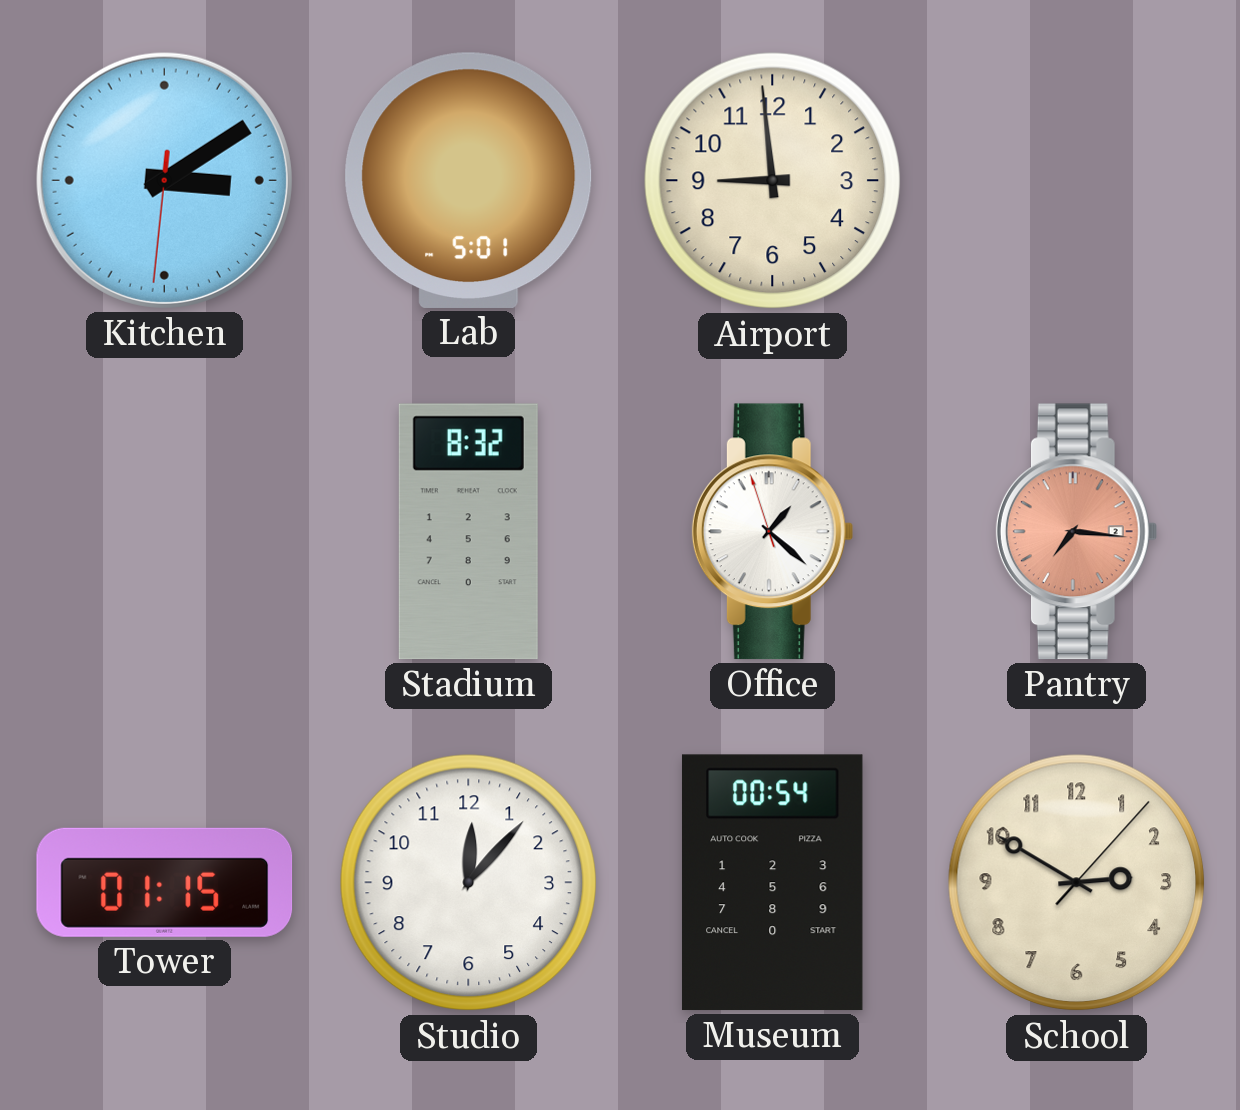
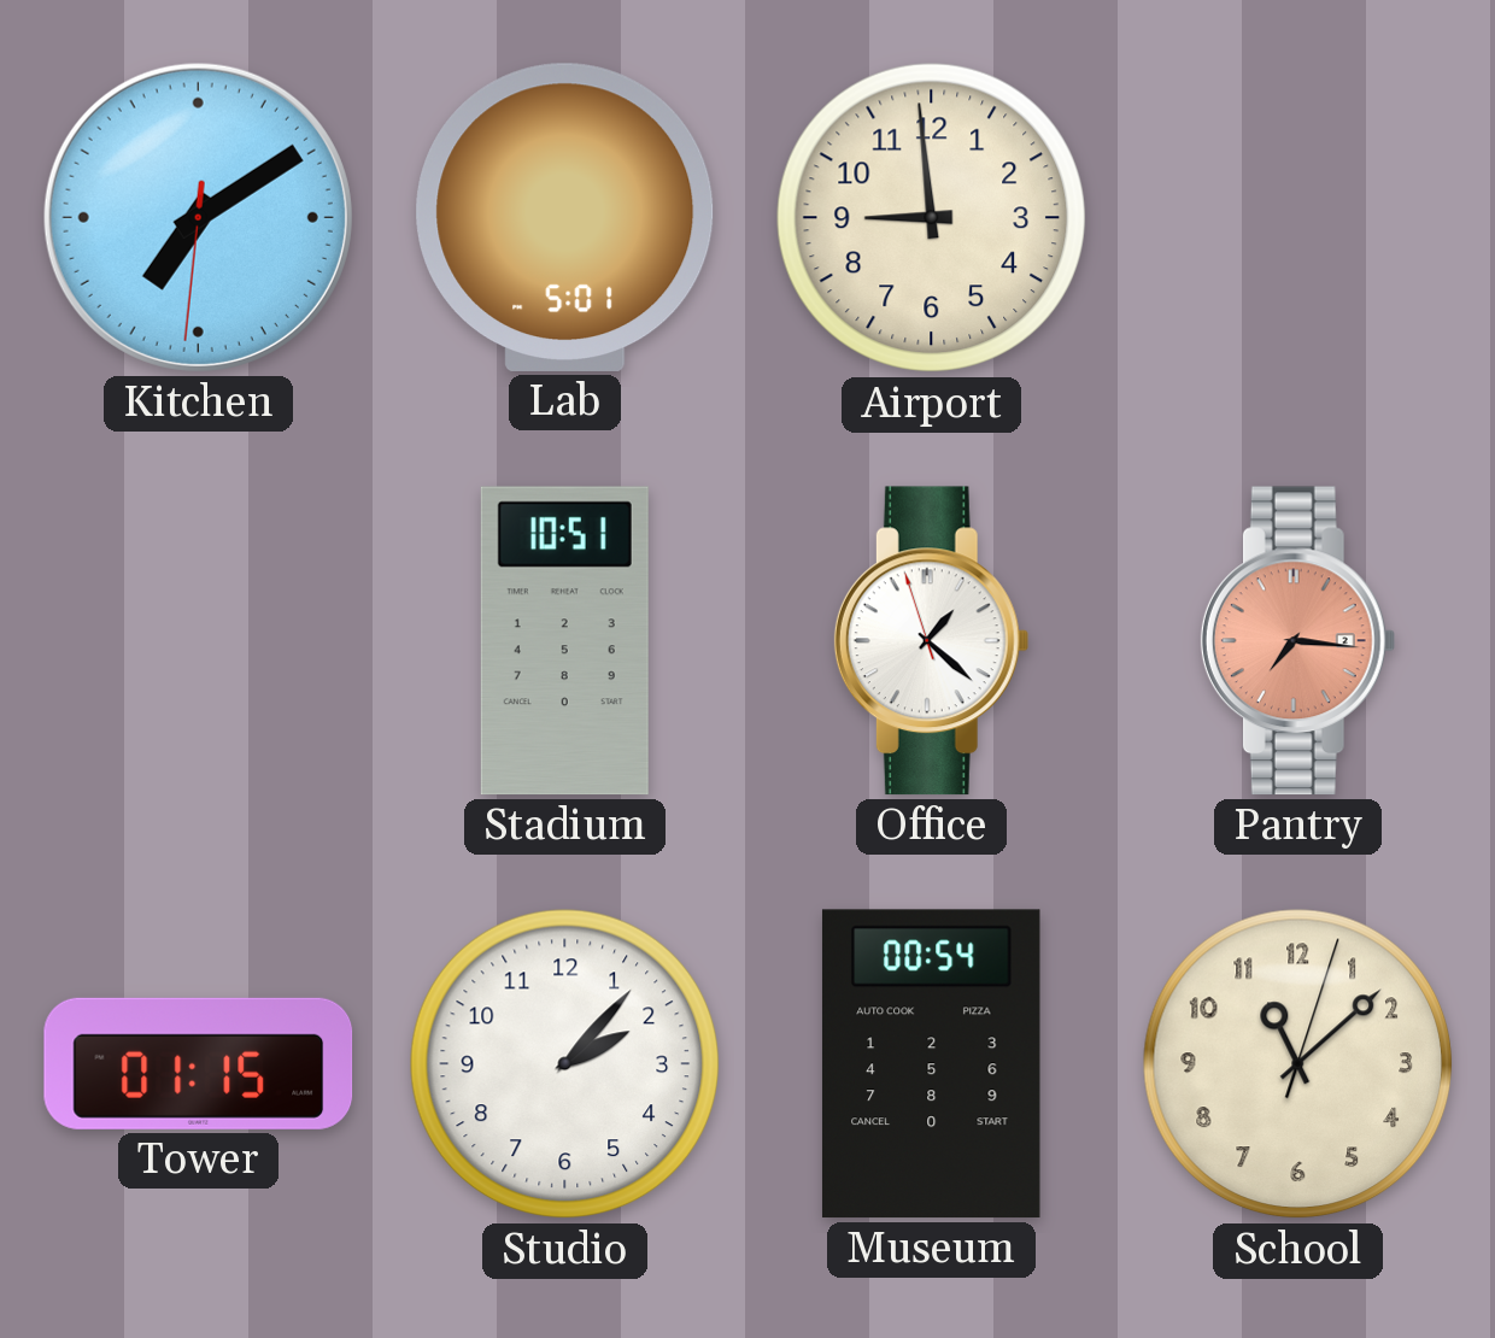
Kitchen: 3:09 -> 7:09 (198, 217)
Stadium: 8:32 -> 10:51 (564, 641)
Studio: 12:07 -> 2:07 (565, 1064)
School: 2:50 -> 11:08 (1298, 1064)
